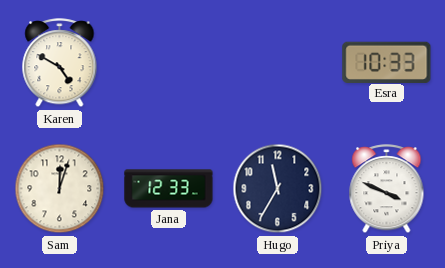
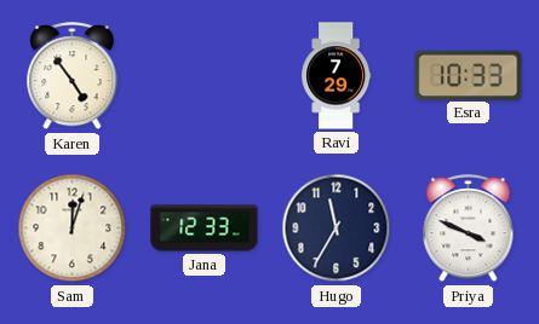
Karen: 4:50 -> 4:54 (73, 76)
Ravi: none -> 7:29 (337, 76)
